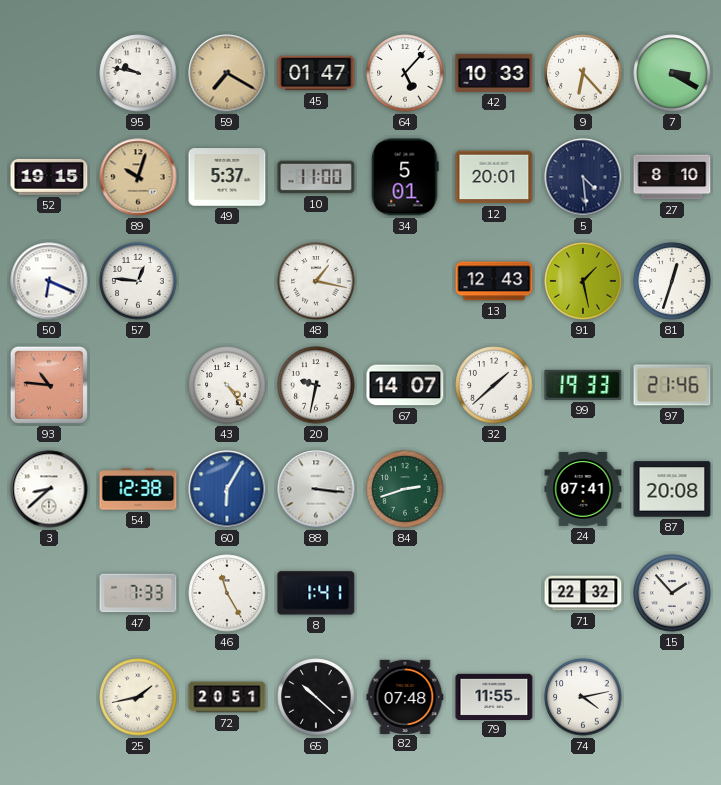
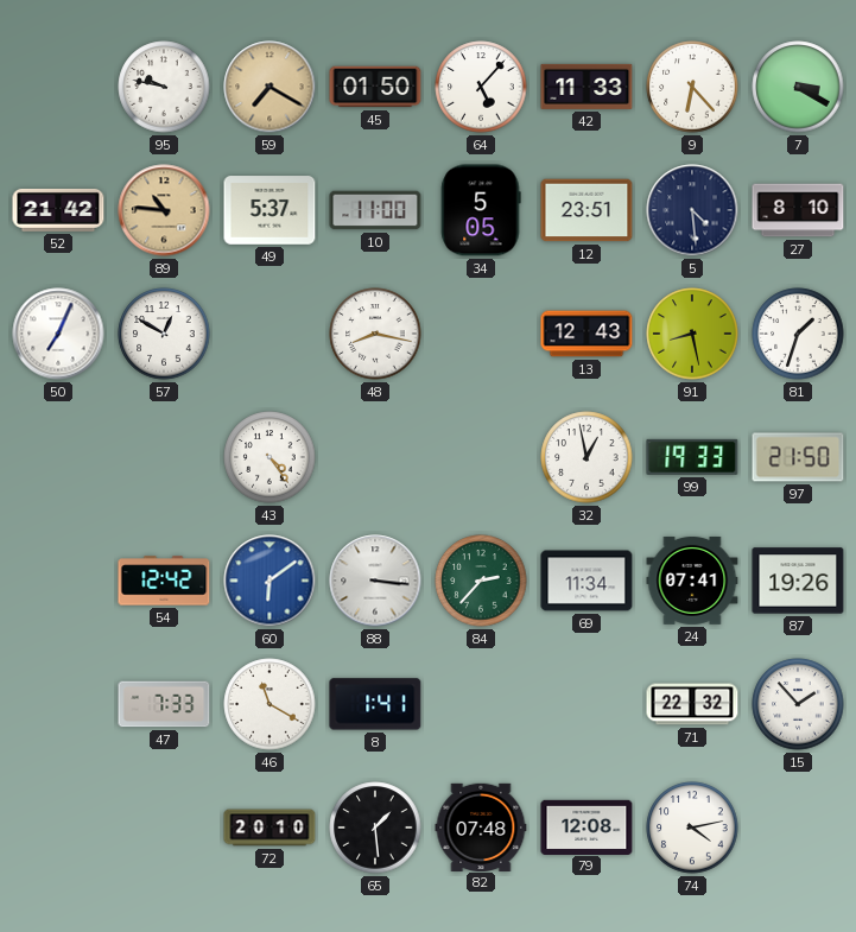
45: 01:47 -> 01:50 (375, 87)
42: 10:33 -> 11:33 (586, 87)
52: 19:15 -> 21:42 (58, 210)
89: 10:03 -> 10:46 (164, 210)
34: 5:01 -> 5:05 (481, 210)
12: 20:01 -> 23:51 (586, 210)
50: 6:19 -> 7:04 (58, 334)
57: 12:46 -> 12:50 (164, 334)
48: 1:17 -> 8:17 (375, 334)
91: 1:28 -> 8:28 (692, 334)
81: 12:33 -> 1:33 (798, 334)
93: 10:46 -> none (49, 385)
20: 9:32 -> none (316, 385)
67: 14:07 -> none (405, 385)
32: 1:38 -> 12:58 (586, 457)
97: 21:46 -> 21:50 (798, 457)
3: 8:38 -> none (49, 489)
54: 12:38 -> 12:42 (164, 581)
60: 6:05 -> 6:09 (270, 581)
84: 2:42 -> 2:37 (481, 581)
69: none -> 11:34 (586, 581)
87: 20:08 -> 19:26 (798, 581)
46: 11:25 -> 11:20 (270, 704)
25: 1:43 -> none (138, 697)
72: 20:51 -> 20:10 (270, 828)
65: 10:22 -> 1:29 (375, 828)
79: 11:55 -> 12:08 (586, 826)
